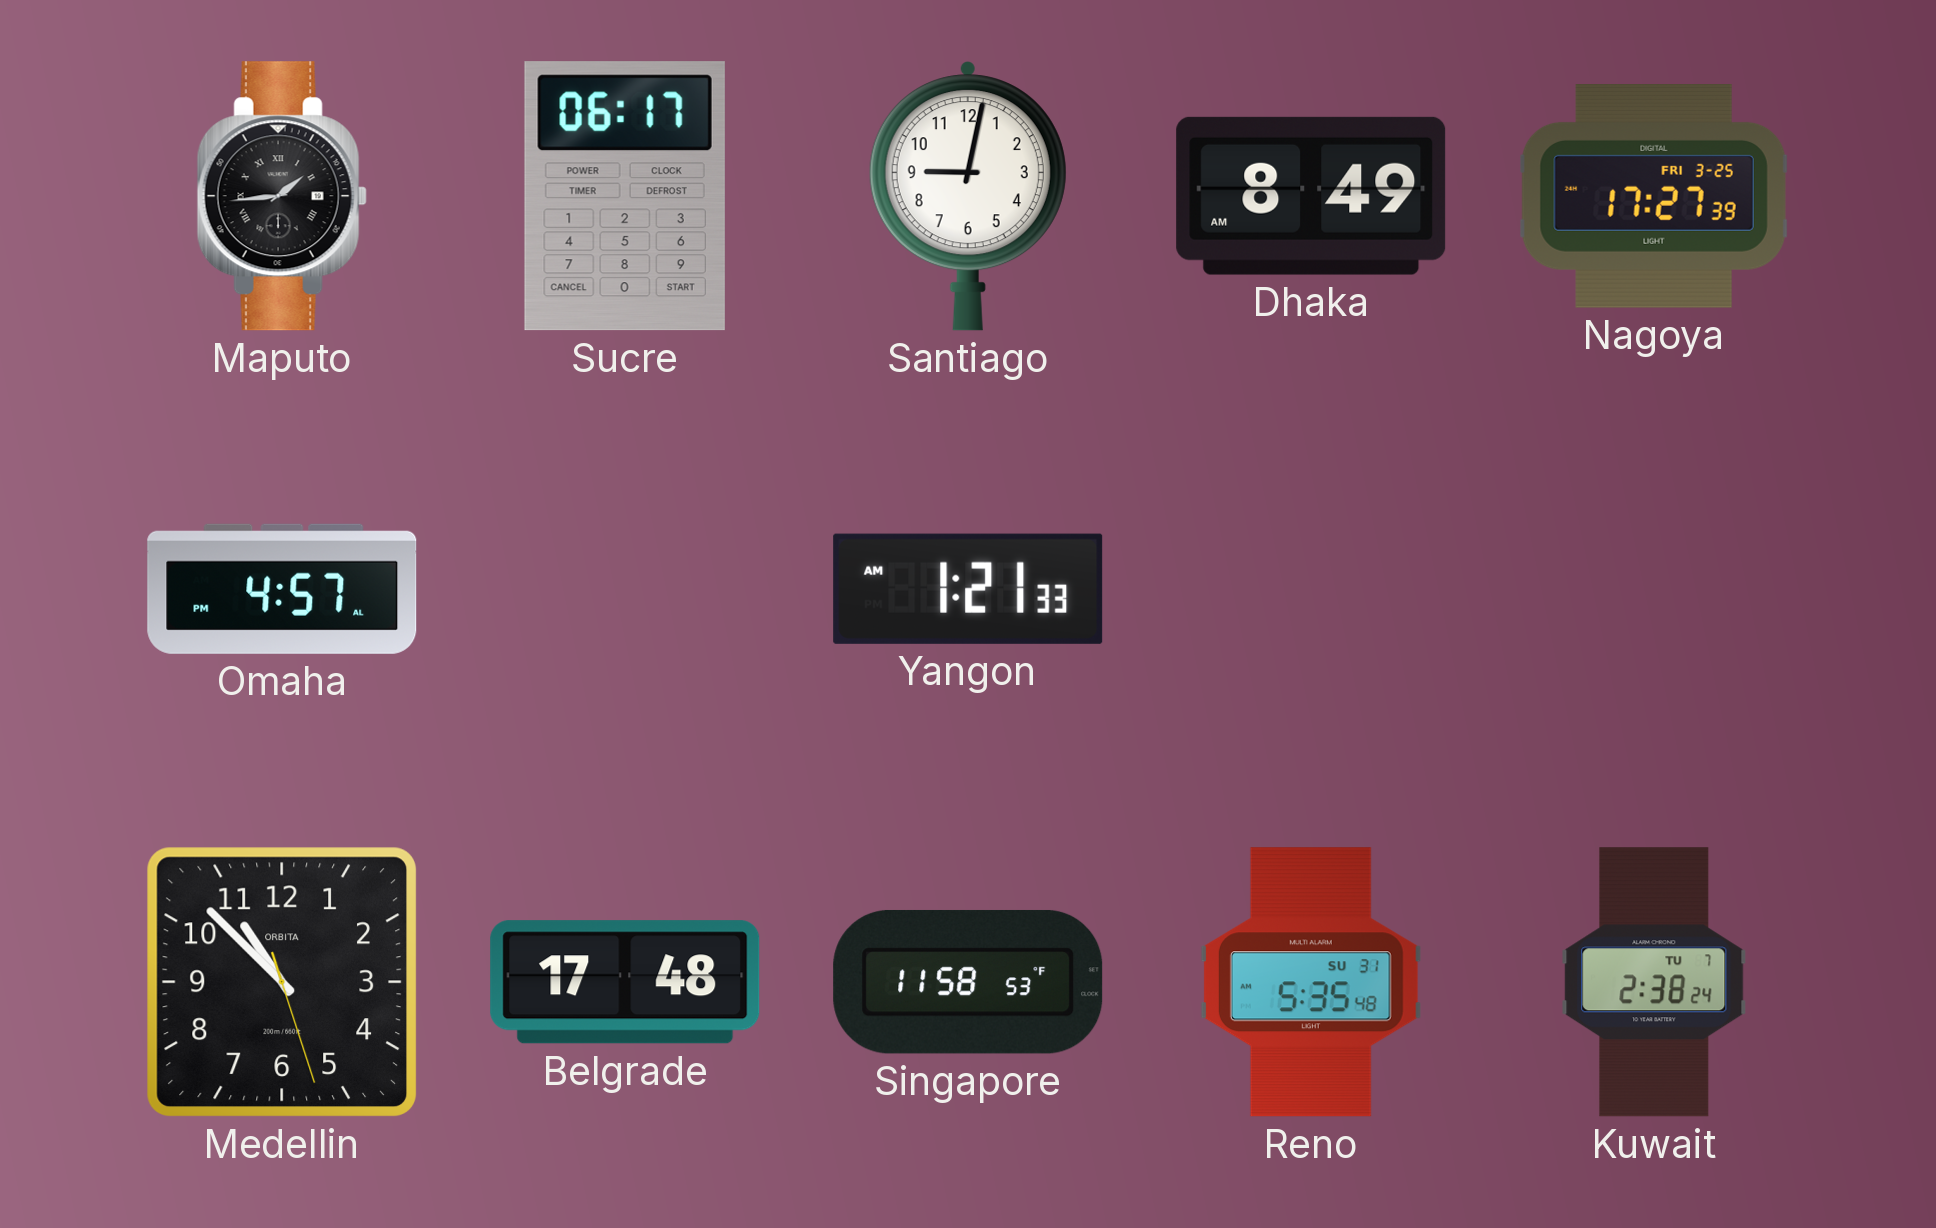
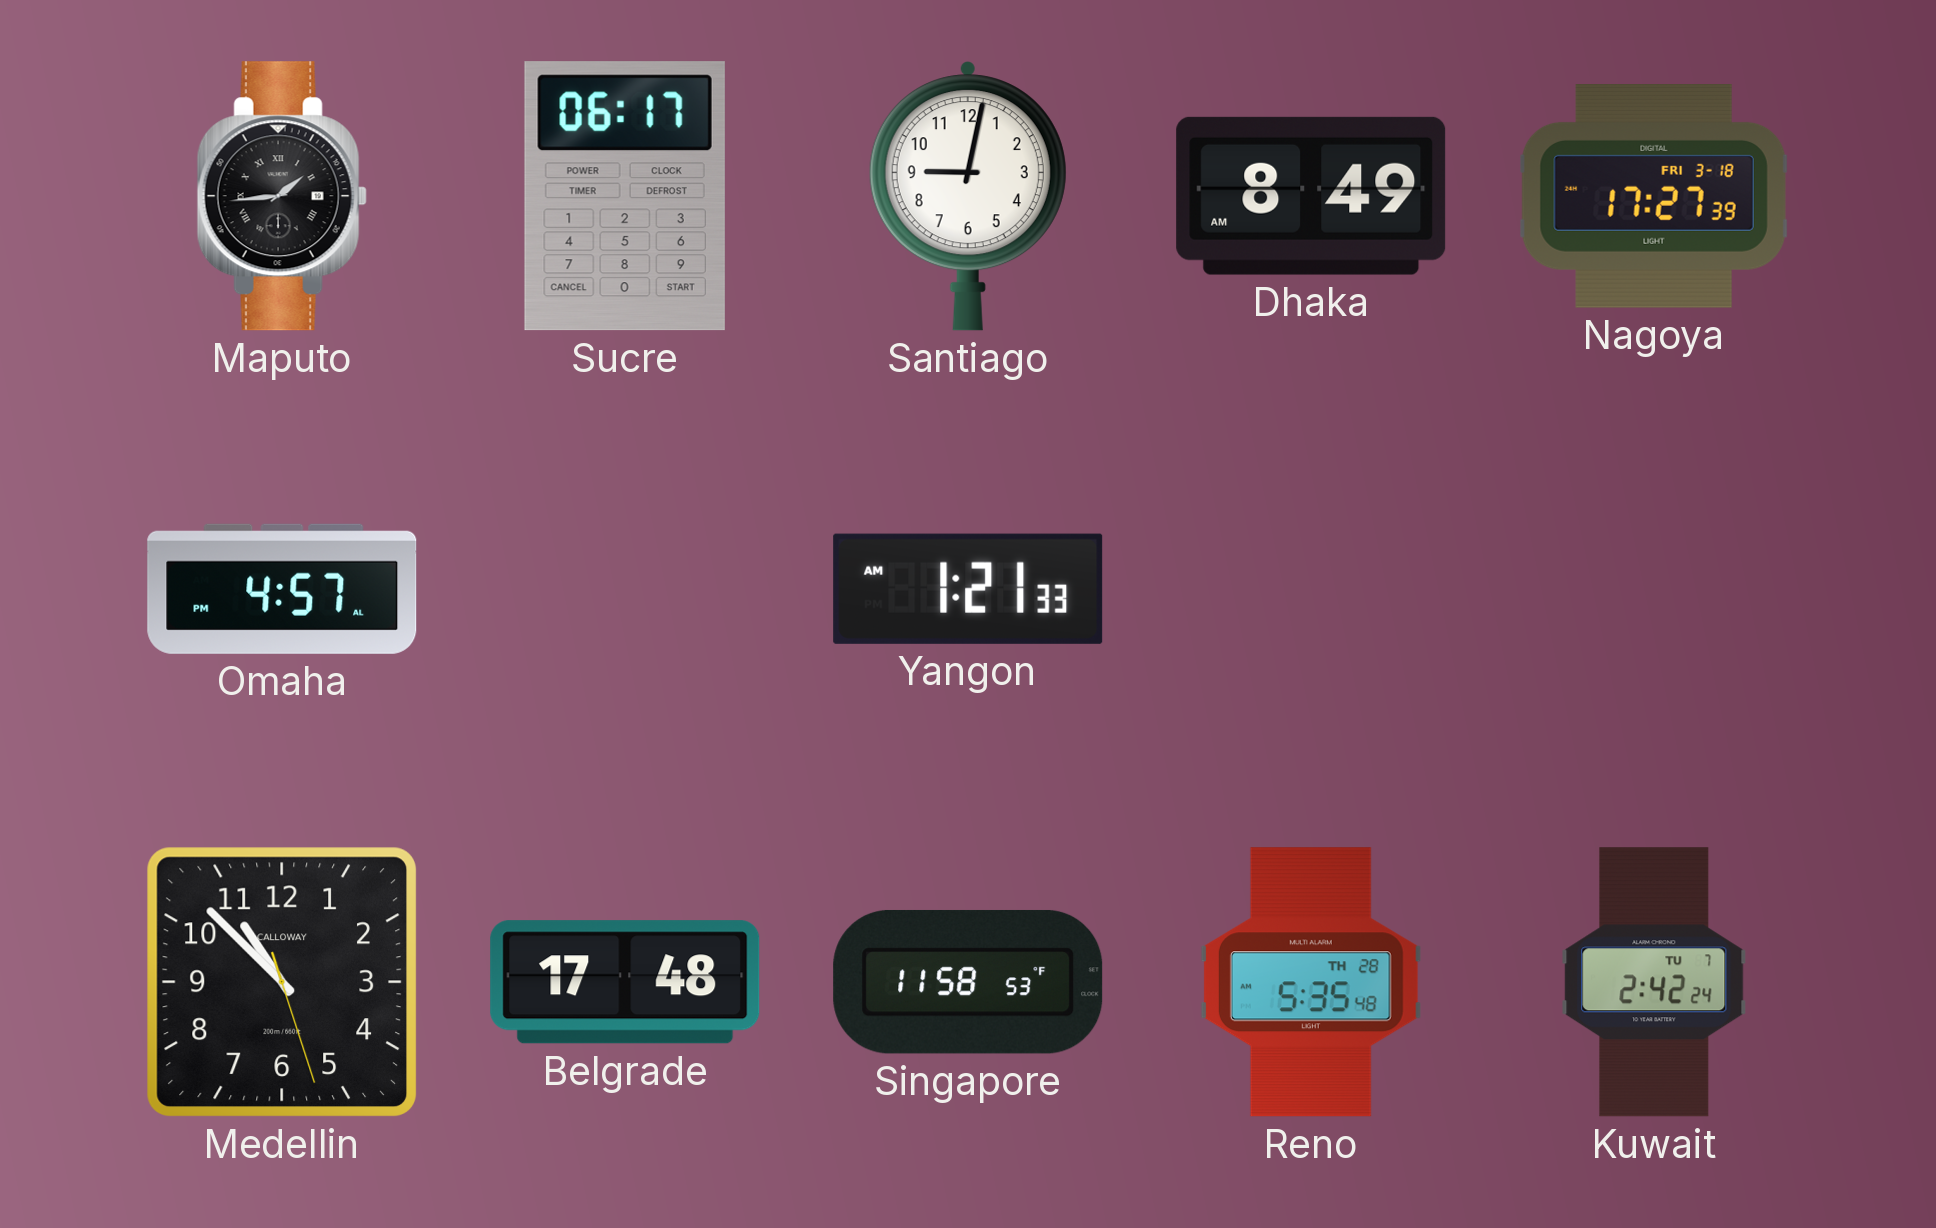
Nagoya date: FRI 3-25 -> FRI 3-18 (1654, 197)
Medellin brand: ORBITA -> CALLOWAY (282, 982)
Reno date: SU 31 -> TH 28 (1311, 982)
Kuwait: 2:38 -> 2:42 (1654, 982)
